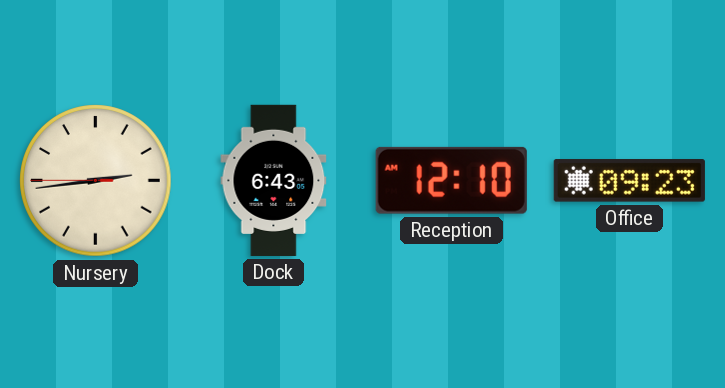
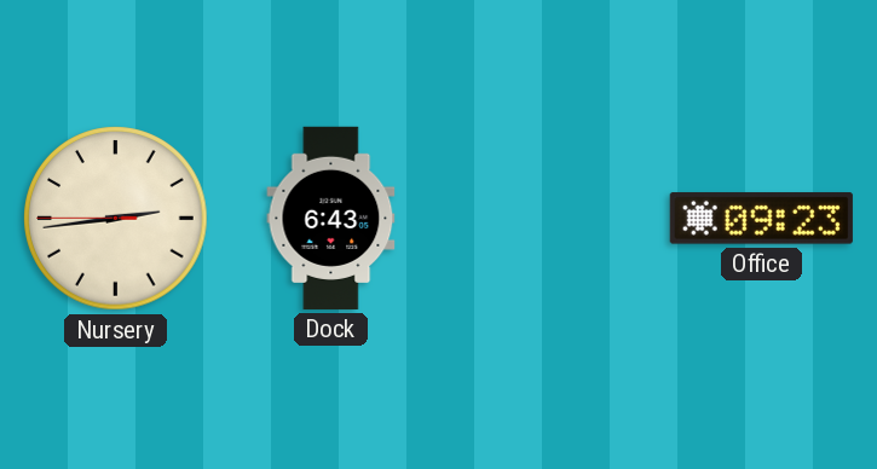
Reception: 12:10 -> none (451, 180)
